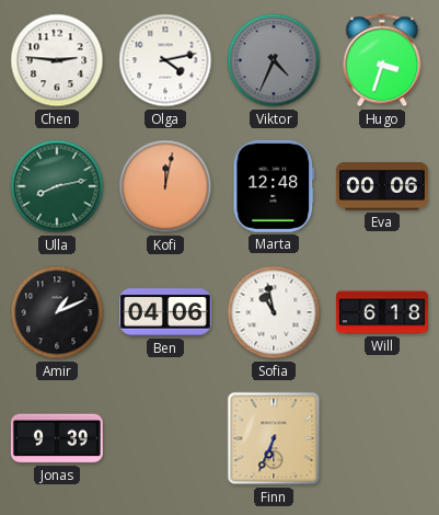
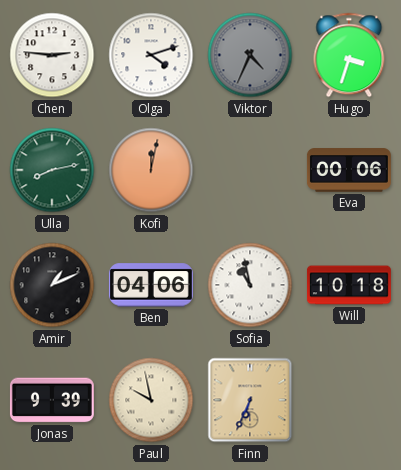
Olga: 4:13 -> 4:12 (151, 55)
Marta: 12:48 -> none (274, 186)
Will: 6:18 -> 10:18 (349, 285)
Paul: none -> 9:58 (151, 400)
